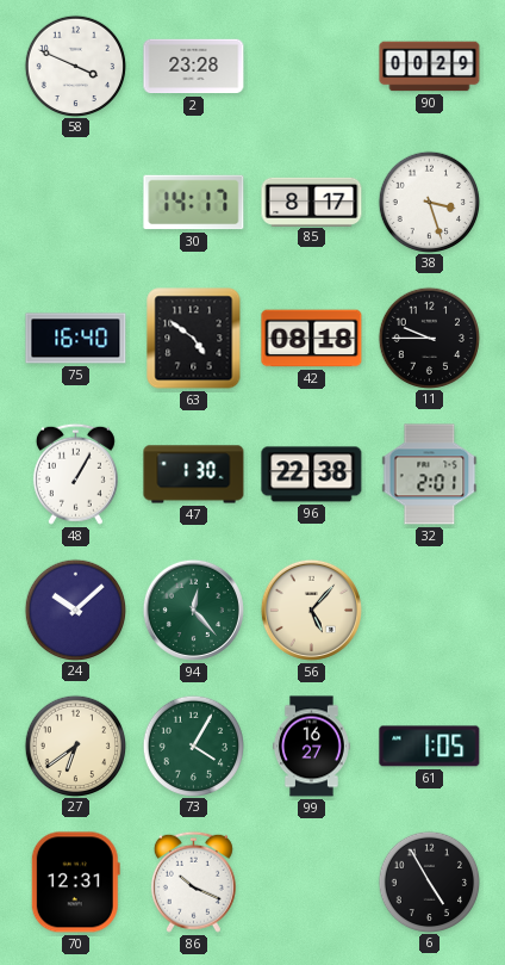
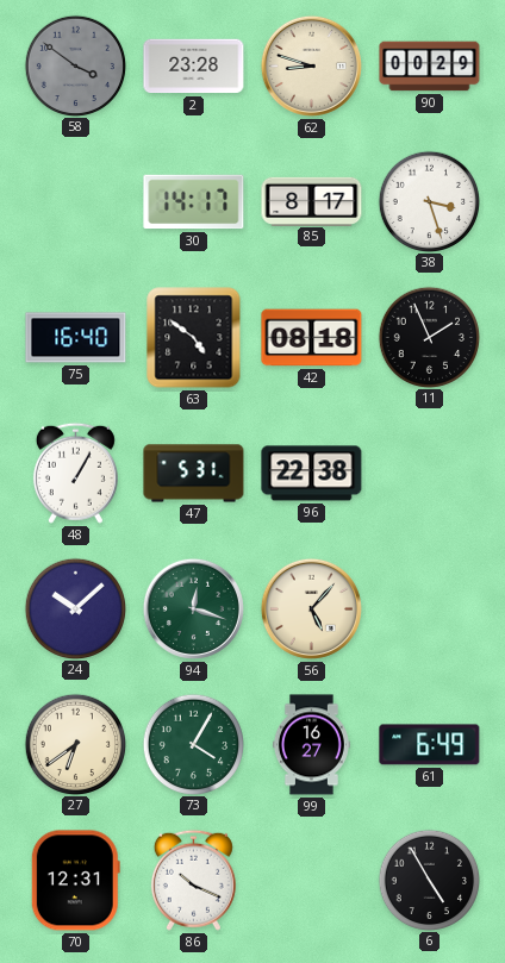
58: 3:49 -> 3:51 (75, 65)
58 dial: white -> grey (75, 65)
62: none -> 8:48 (311, 65)
11: 9:45 -> 1:56 (429, 337)
47: 1:30 -> 5:31 (194, 474)
32: 2:01 -> none (430, 475)
94: 12:23 -> 12:18 (193, 608)
61: 1:05 -> 6:49 (430, 745)
